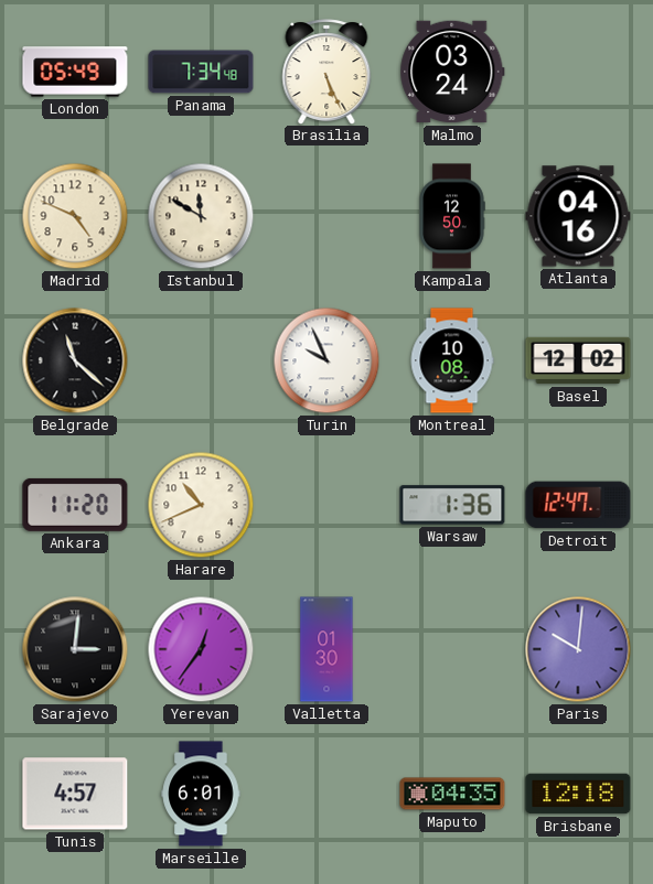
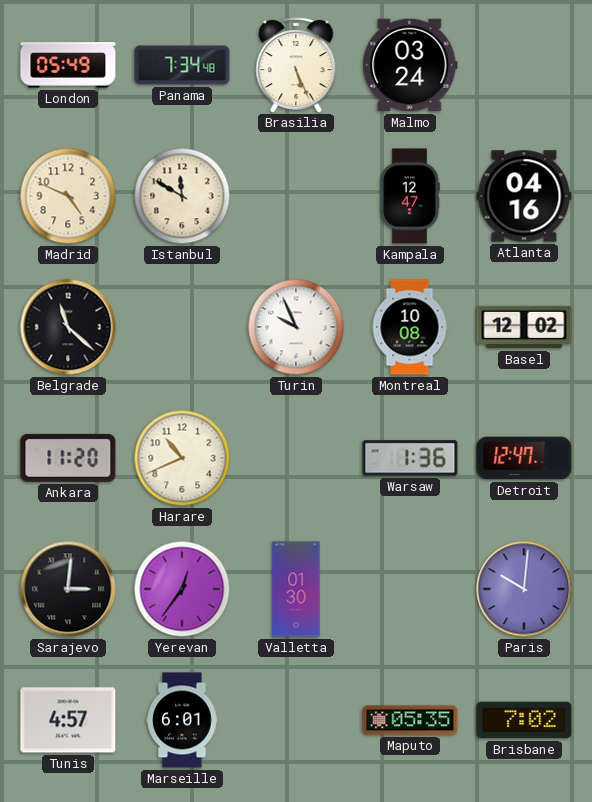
Kampala: 12:50 -> 12:47 (410, 196)
Maputo: 04:35 -> 05:35 (410, 720)
Brisbane: 12:18 -> 7:02 (524, 720)
